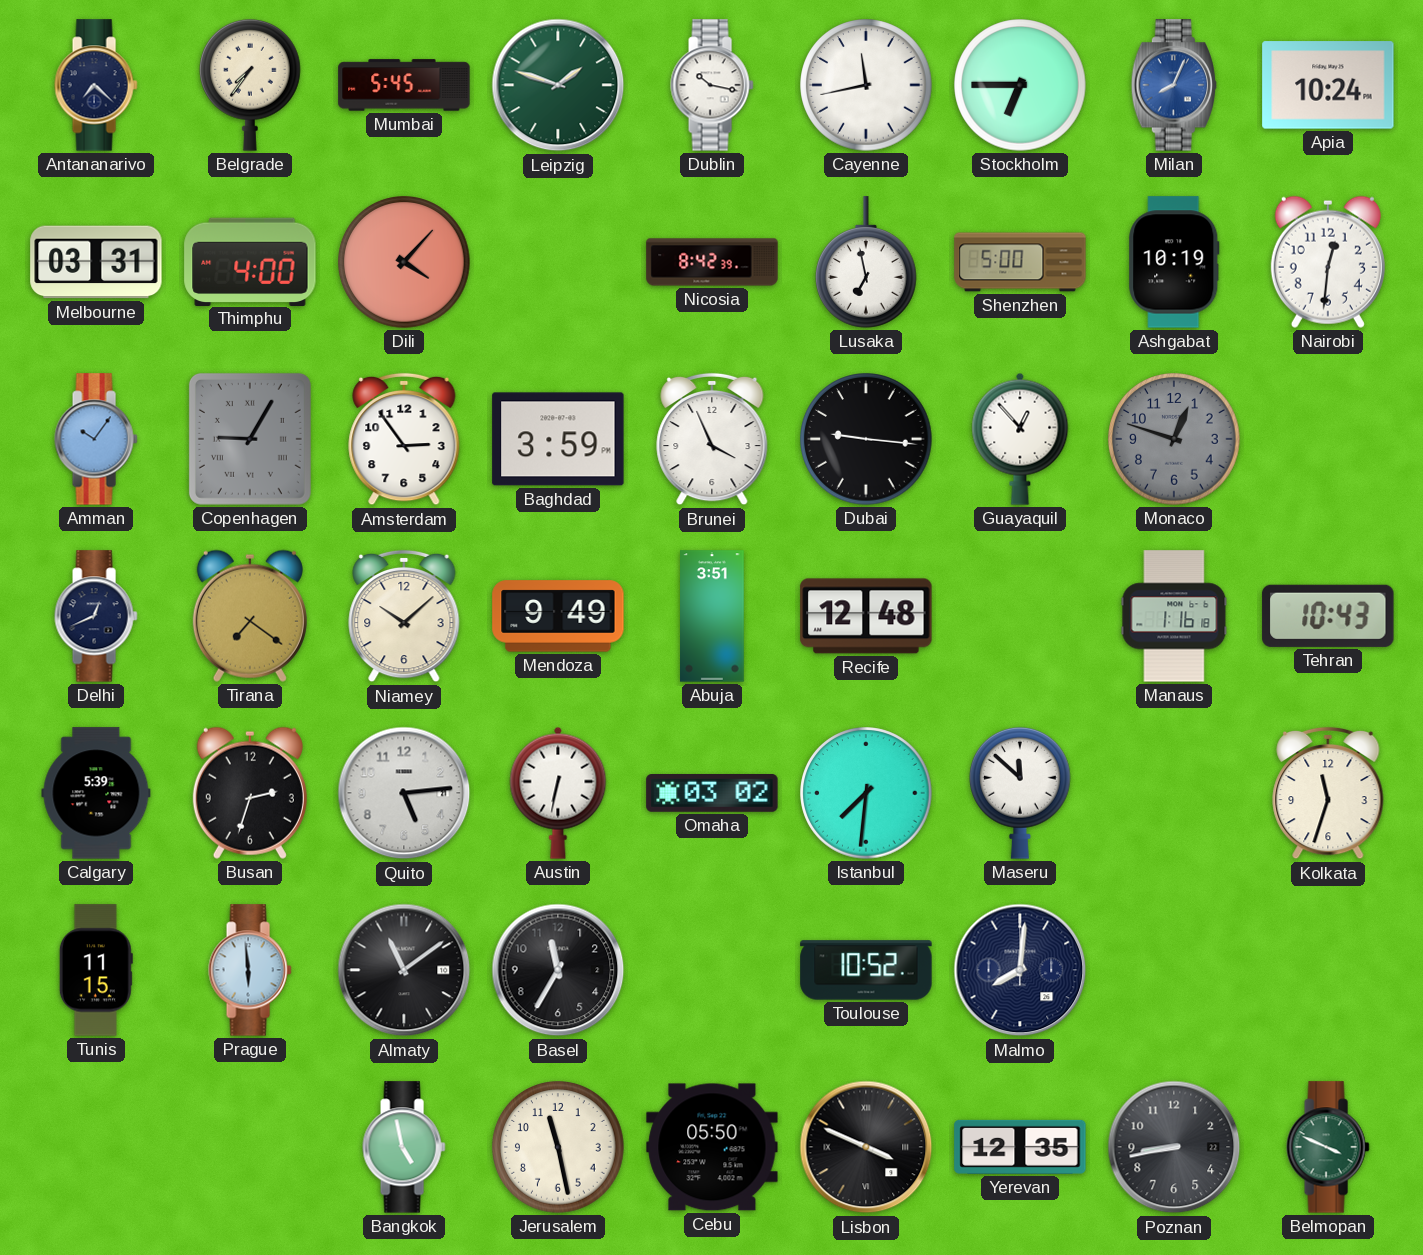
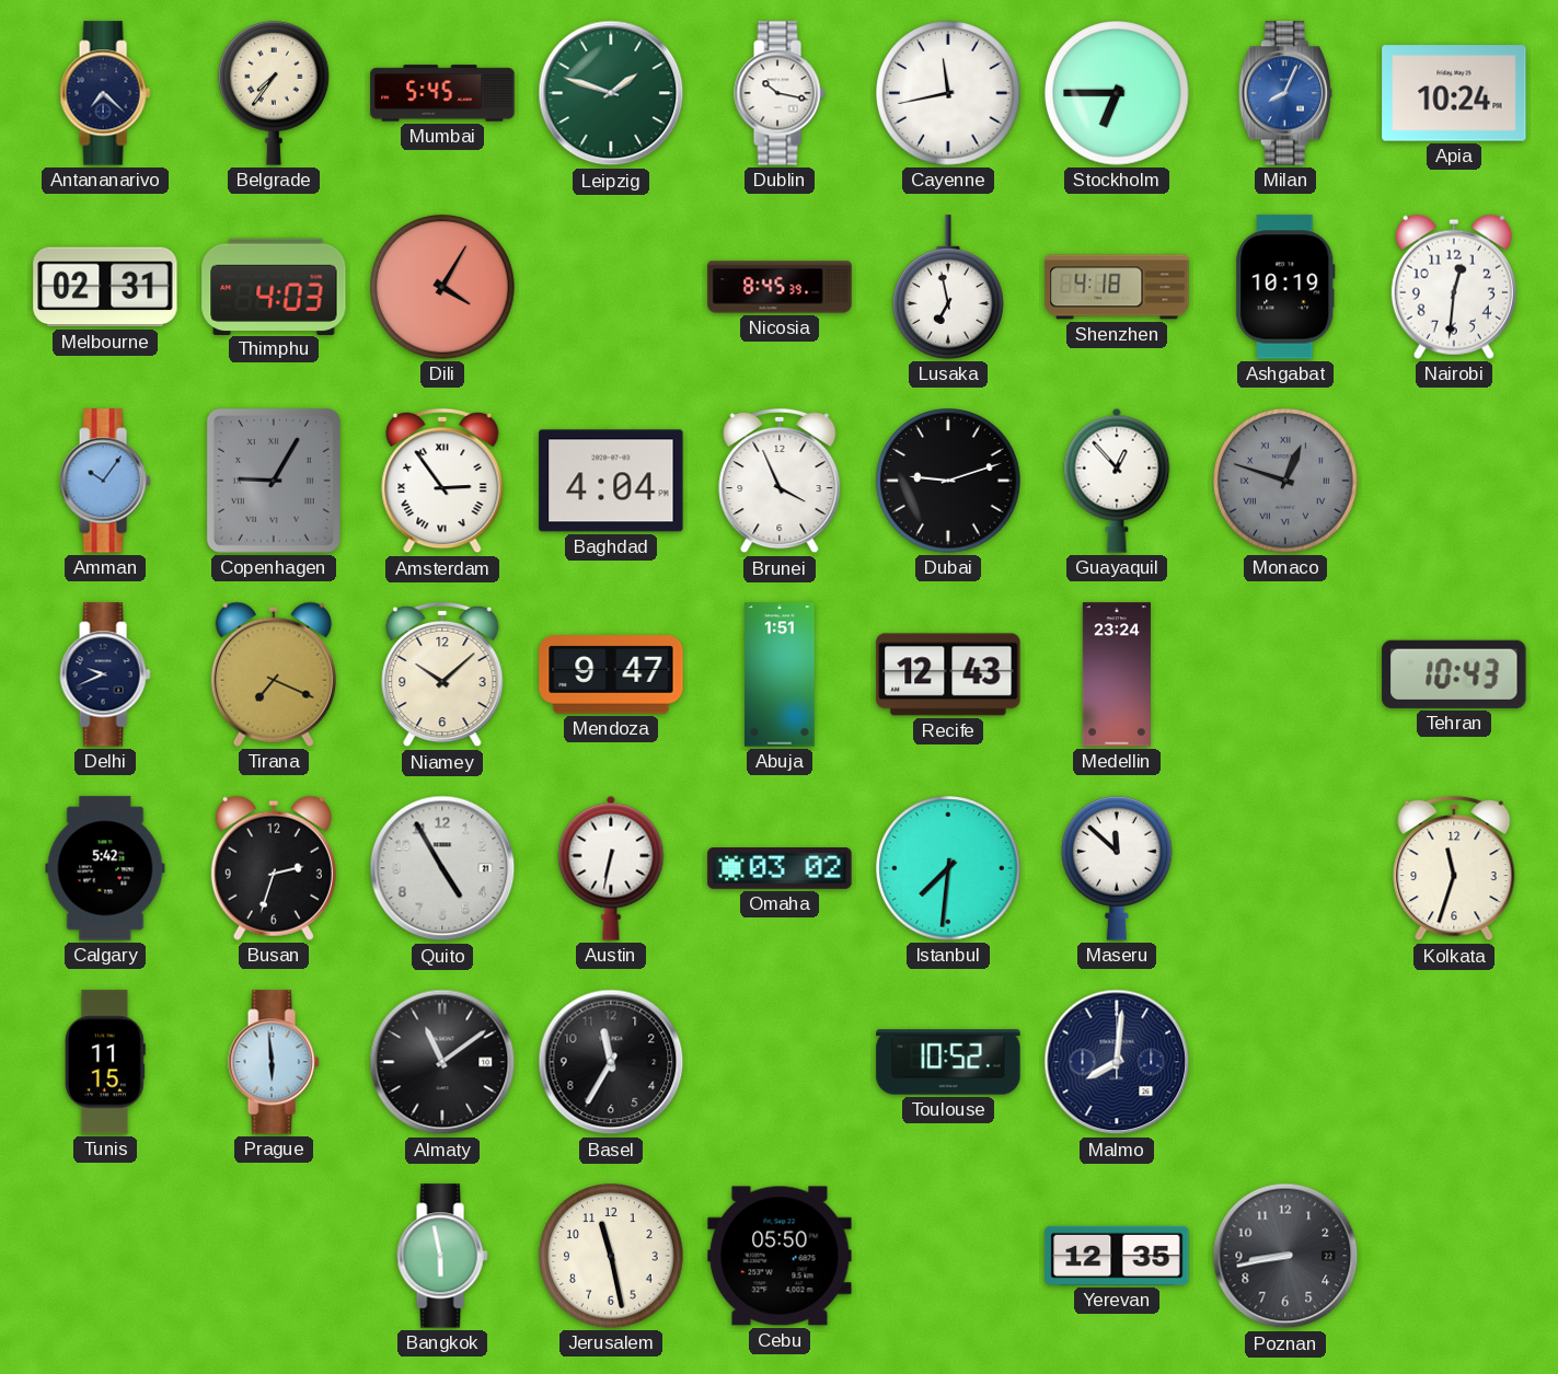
Melbourne: 03:31 -> 02:31 (105, 287)
Thimphu: 4:00 -> 4:03 (274, 286)
Dili: 4:07 -> 4:05 (442, 287)
Nicosia: 8:42 -> 8:45 (780, 287)
Shenzhen: 5:00 -> 4:18 (1117, 287)
Amsterdam numerals: Arabic -> Roman (442, 481)
Baghdad: 3:59 -> 4:04 (611, 481)
Dubai: 9:16 -> 9:12 (948, 481)
Monaco numerals: Arabic -> Roman (1285, 481)
Delhi: 12:41 -> 9:41 (105, 674)
Tirana: 7:21 -> 7:19 (274, 674)
Mendoza: 9:49 -> 9:47 (611, 674)
Abuja: 3:51 -> 1:51 (780, 674)
Recife: 12:48 -> 12:43 (948, 674)
Medellin: none -> 23:24 (1117, 674)
Manaus: 1:16 -> none (1174, 616)
Calgary: 5:39 -> 5:42 (105, 868)
Quito: 5:14 -> 4:55 (442, 868)
Bangkok: 4:58 -> 5:58 (442, 1256)
Lisbon: 3:49 -> none (866, 1147)
Belmopan: 3:49 -> none (1328, 1147)
